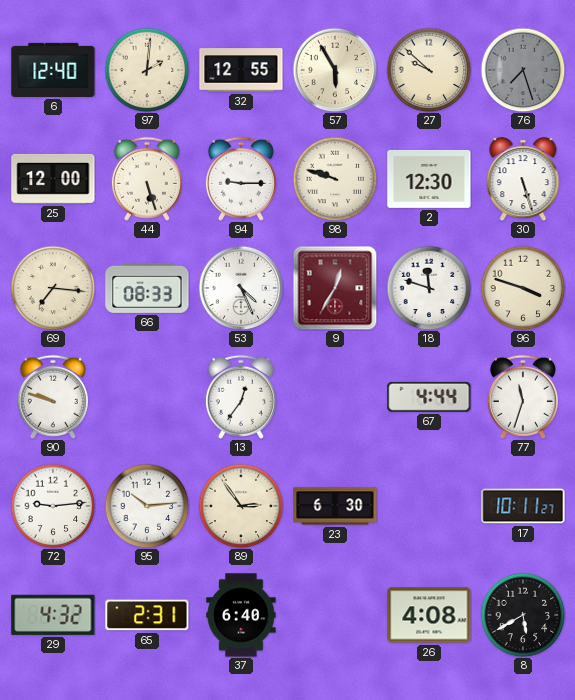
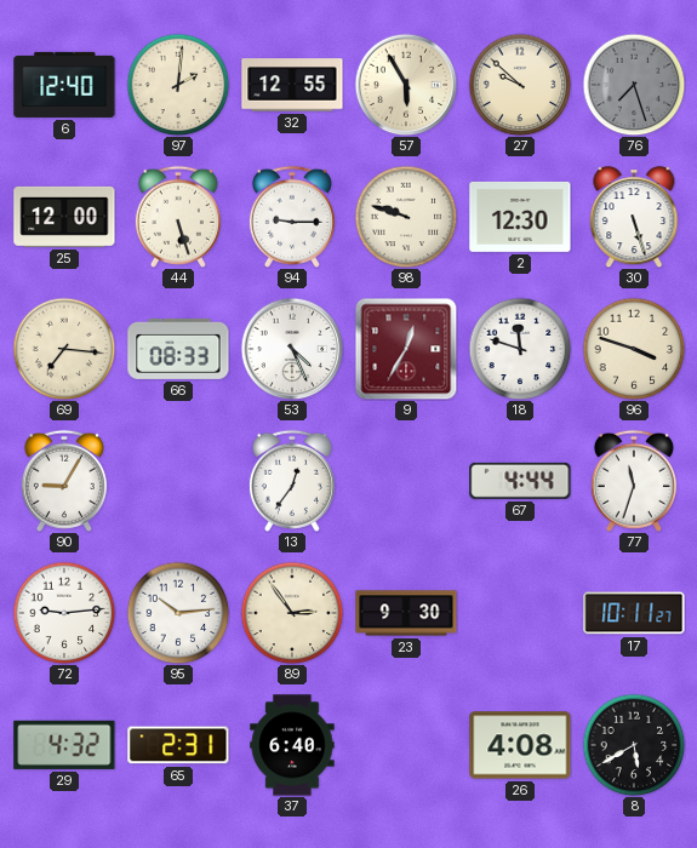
90: 9:48 -> 9:05 (64, 481)
23: 6:30 -> 9:30 (406, 613)
